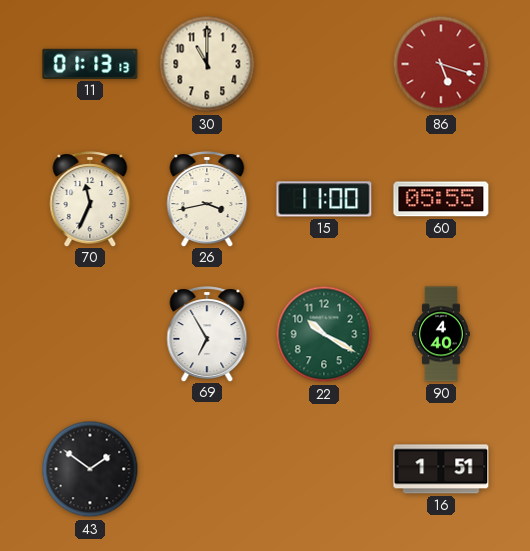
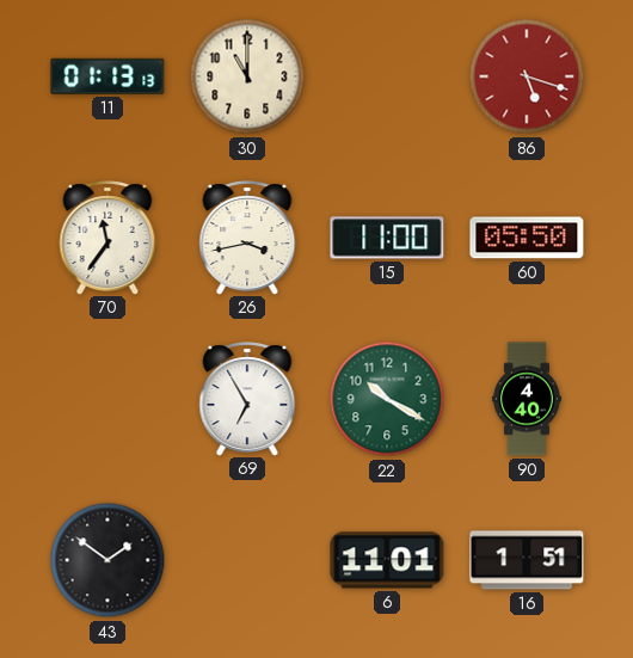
70: 11:34 -> 11:36 (107, 238)
60: 05:55 -> 05:50 (527, 238)
6: none -> 11:01 (387, 560)
